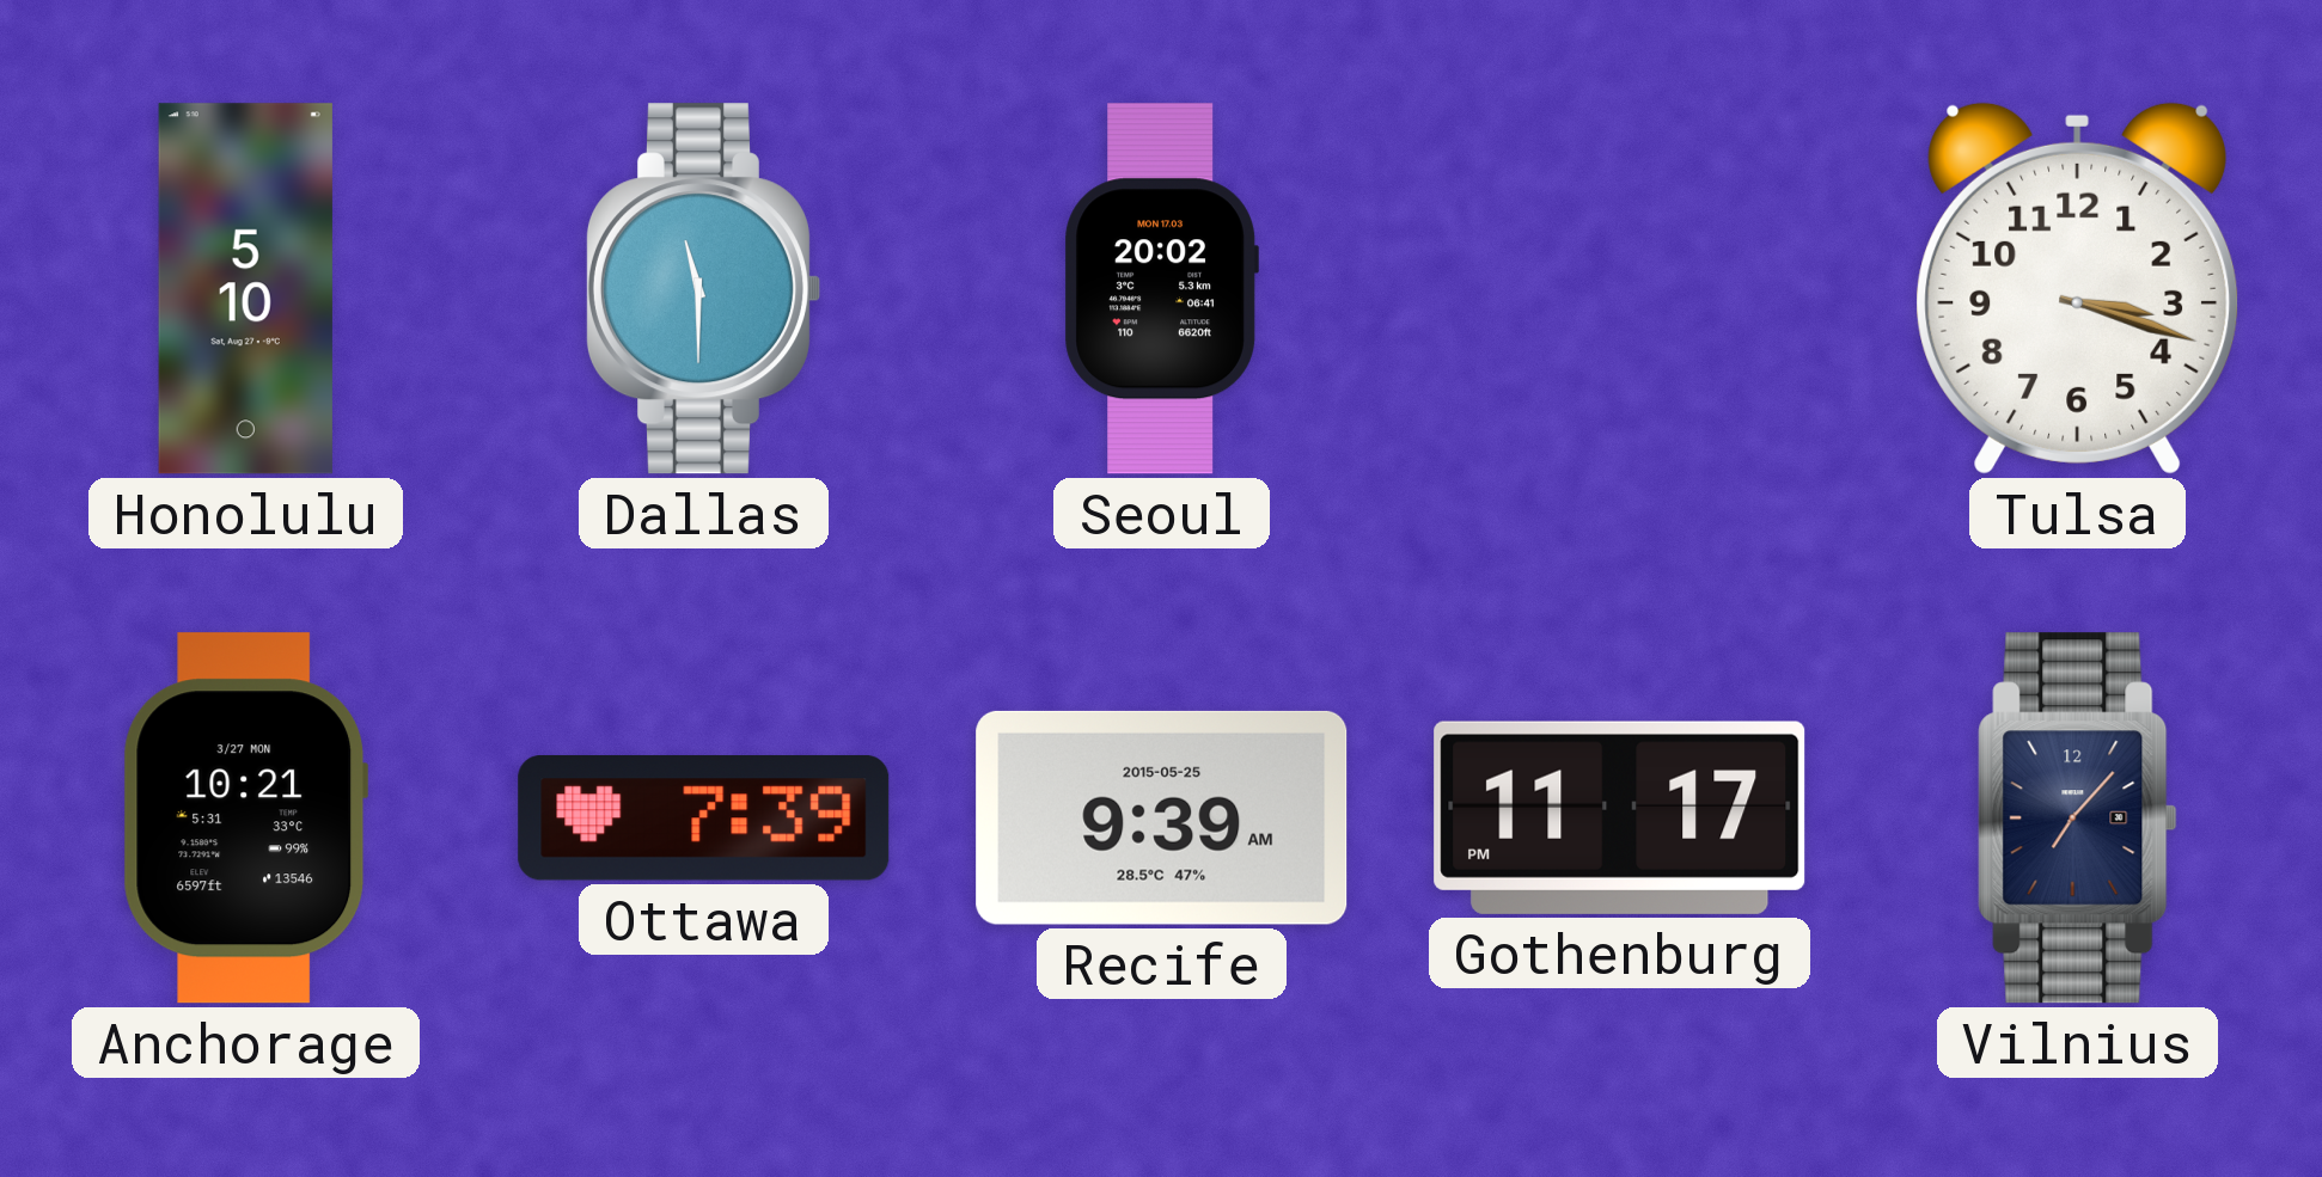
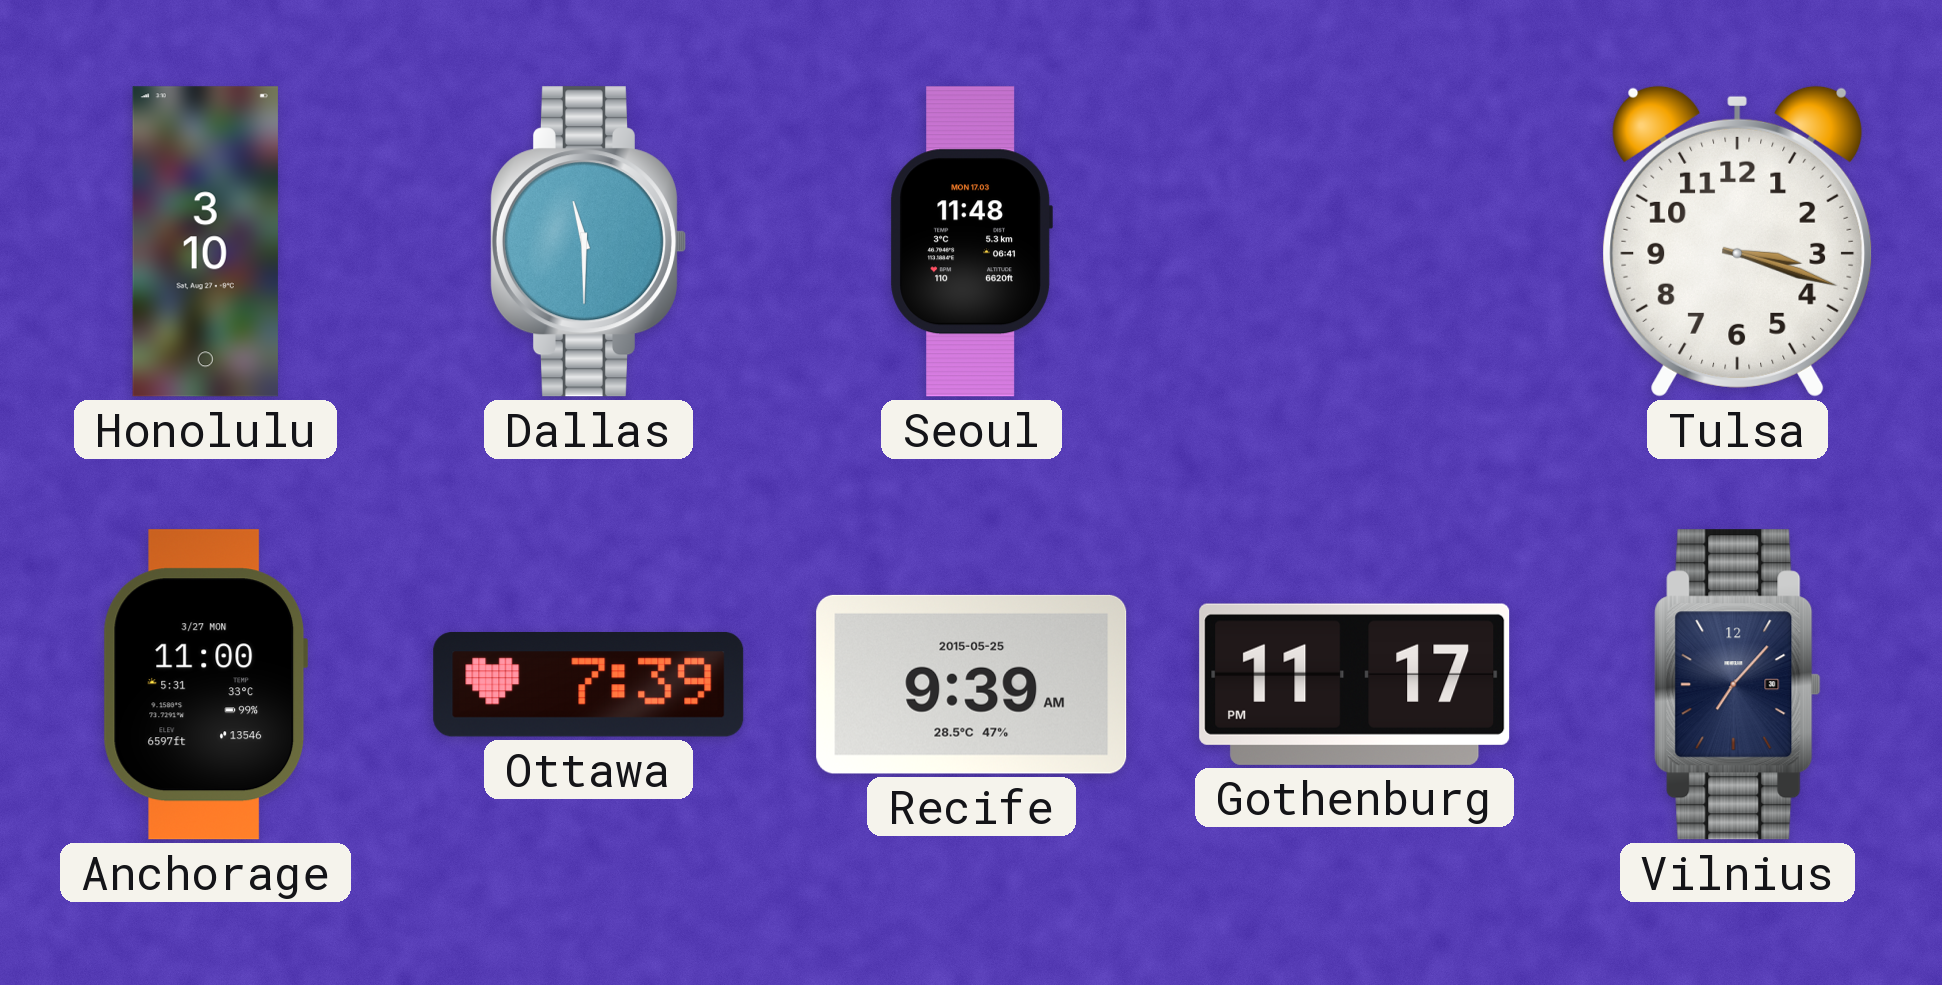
Honolulu: 5:10 -> 3:10 (205, 242)
Seoul: 20:02 -> 11:48 (971, 242)
Anchorage: 10:21 -> 11:00 (206, 685)
